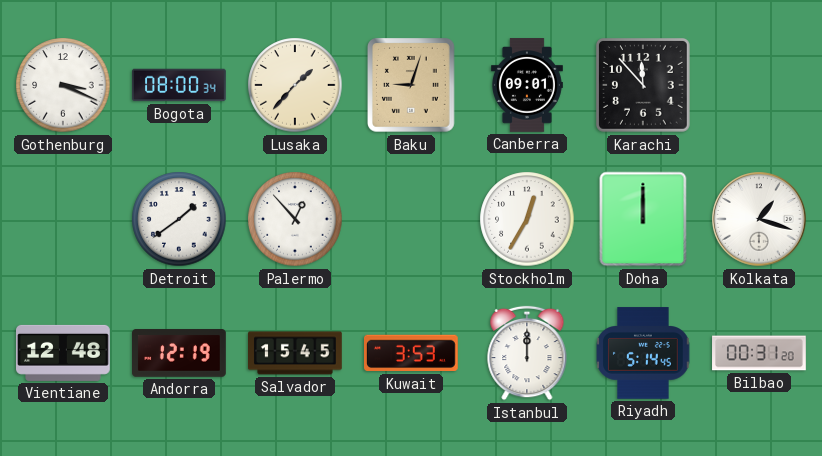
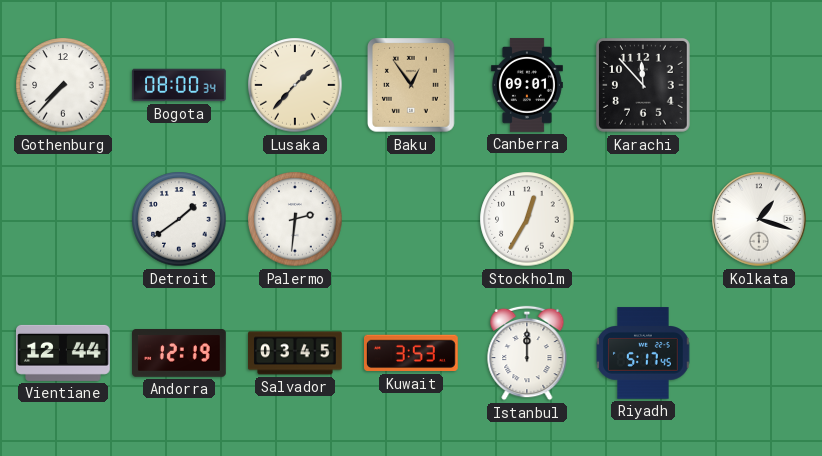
Gothenburg: 3:19 -> 7:37 (63, 85)
Baku: 9:03 -> 12:54 (412, 86)
Palermo: 12:53 -> 2:31 (295, 219)
Doha: 12:00 -> none (643, 219)
Vientiane: 12:48 -> 12:44 (64, 353)
Salvador: 15:45 -> 03:45 (296, 353)
Riyadh: 5:14 -> 5:17 (643, 353)
Bilbao: 00:31 -> none (759, 353)
